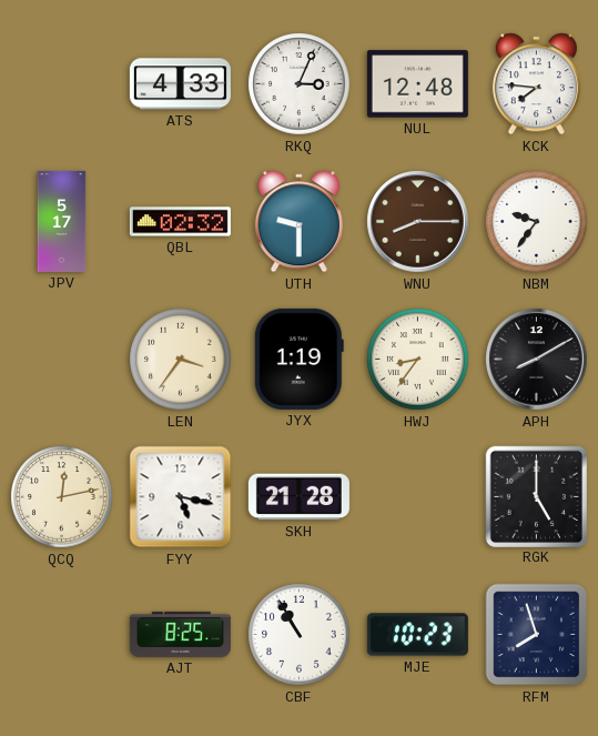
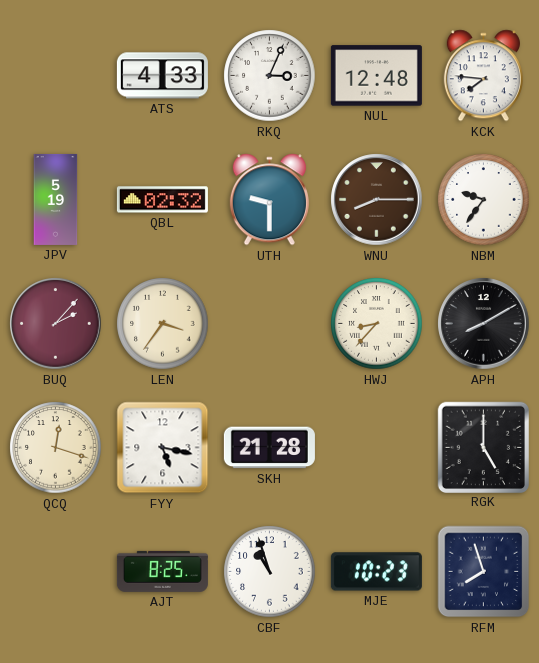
JPV: 5:17 -> 5:19 (56, 199)
BUQ: none -> 2:07 (56, 324)
JYX: 1:19 -> none (298, 359)
HWJ: 8:36 -> 8:37 (377, 324)
QCQ: 12:13 -> 12:18 (56, 448)
CBF: 10:55 -> 10:57 (270, 572)
